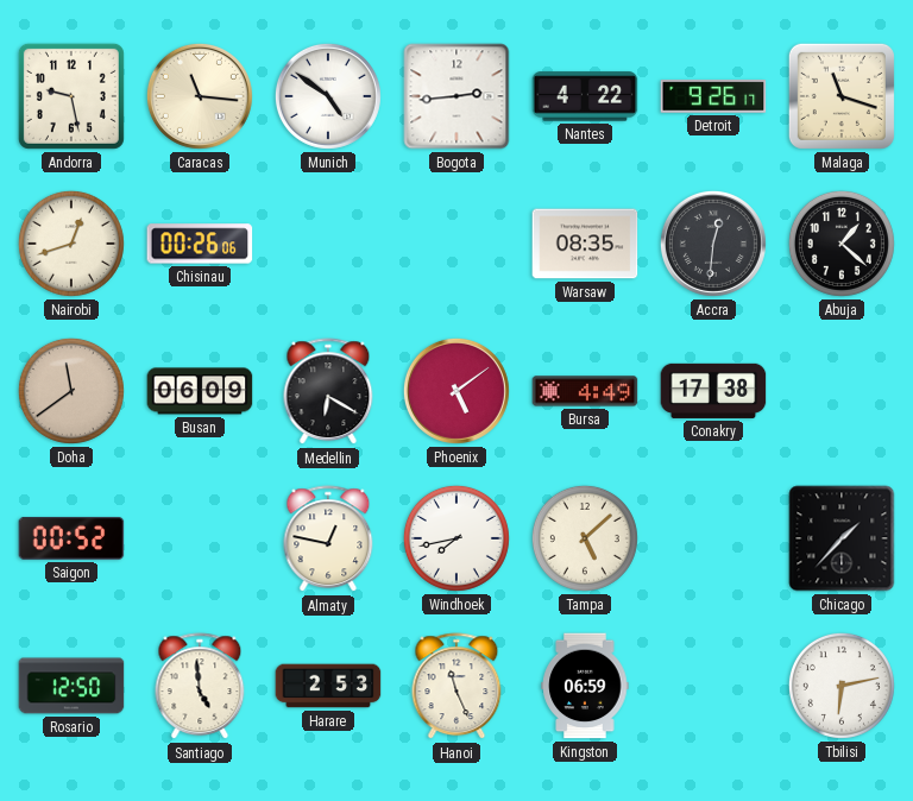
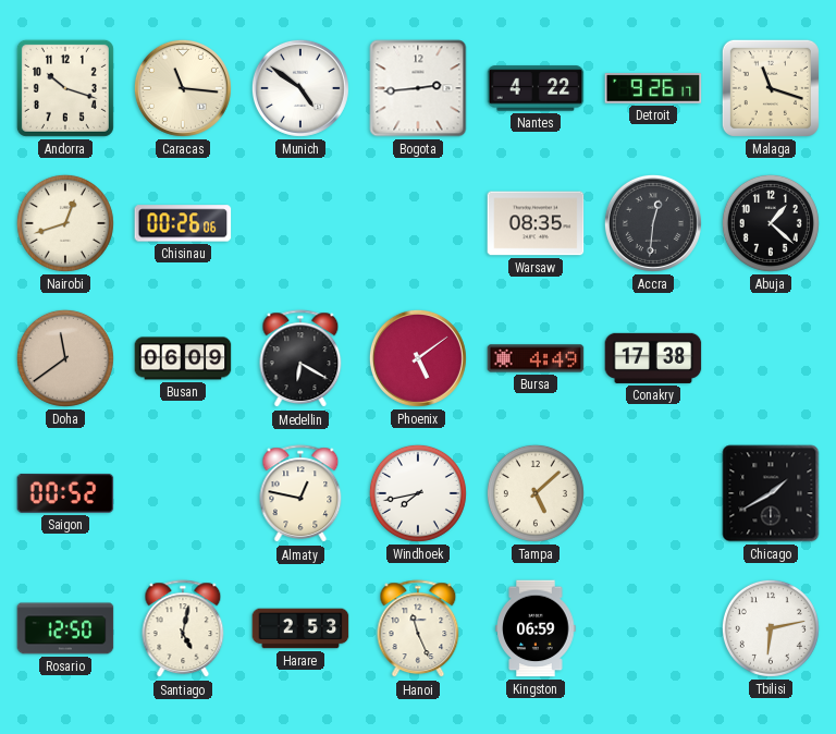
Andorra: 9:28 -> 10:18 (65, 88)
Chicago: 1:37 -> 1:40 (771, 493)
Santiago: 4:59 -> 5:02 (183, 629)
